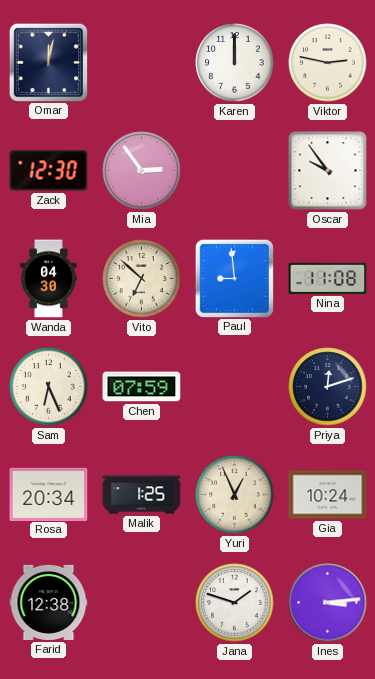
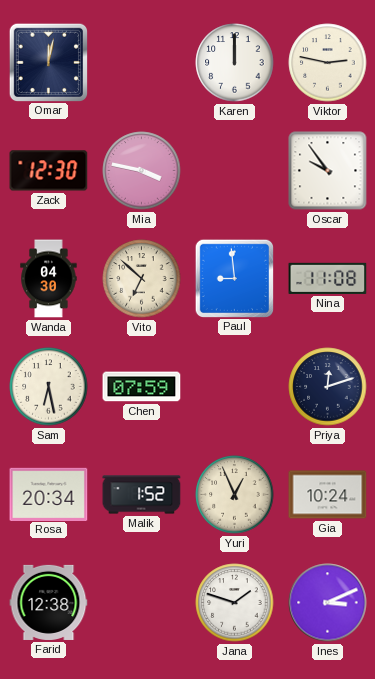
Mia: 2:54 -> 3:47 (142, 171)
Sam: 6:26 -> 6:28 (49, 387)
Malik: 1:25 -> 1:52 (142, 495)
Ines: 3:14 -> 3:11 (328, 603)
